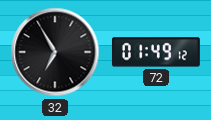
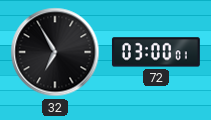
72: 01:49 -> 03:00 (156, 52)
